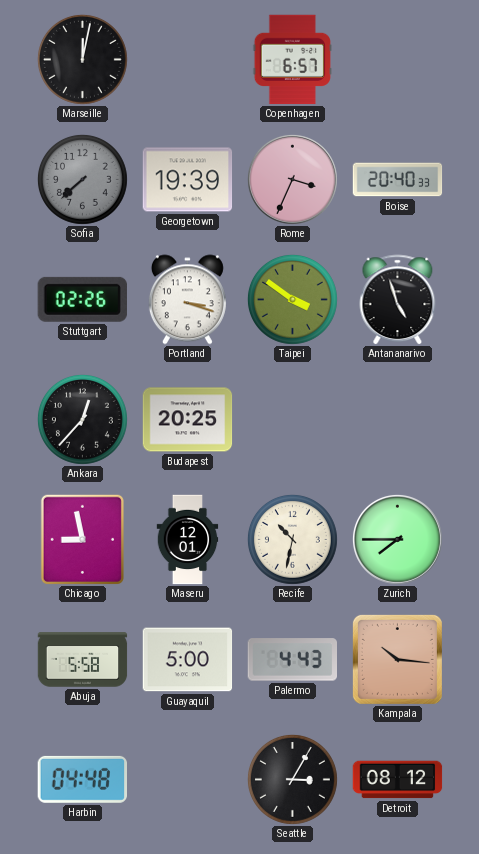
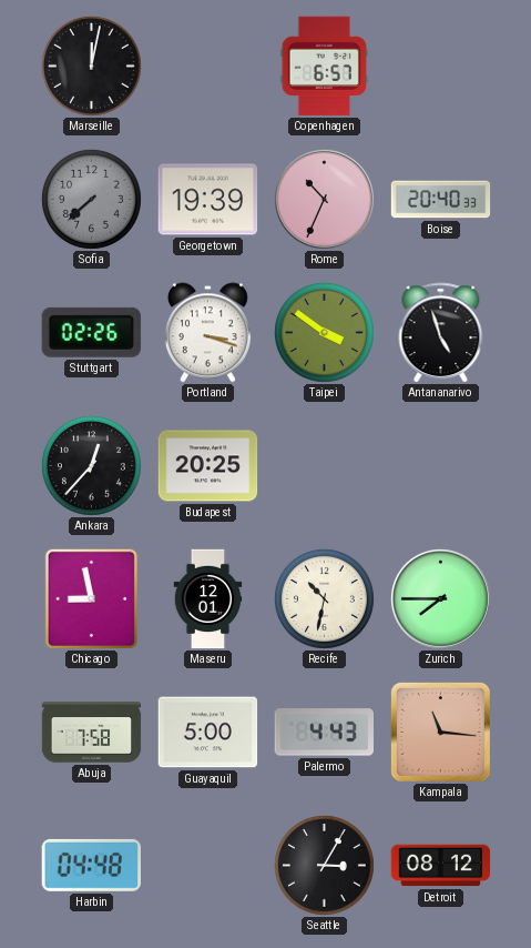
Rome: 3:34 -> 10:34 (324, 199)
Abuja: 5:58 -> 7:58 (92, 733)
Kampala: 10:16 -> 11:16 (440, 732)
